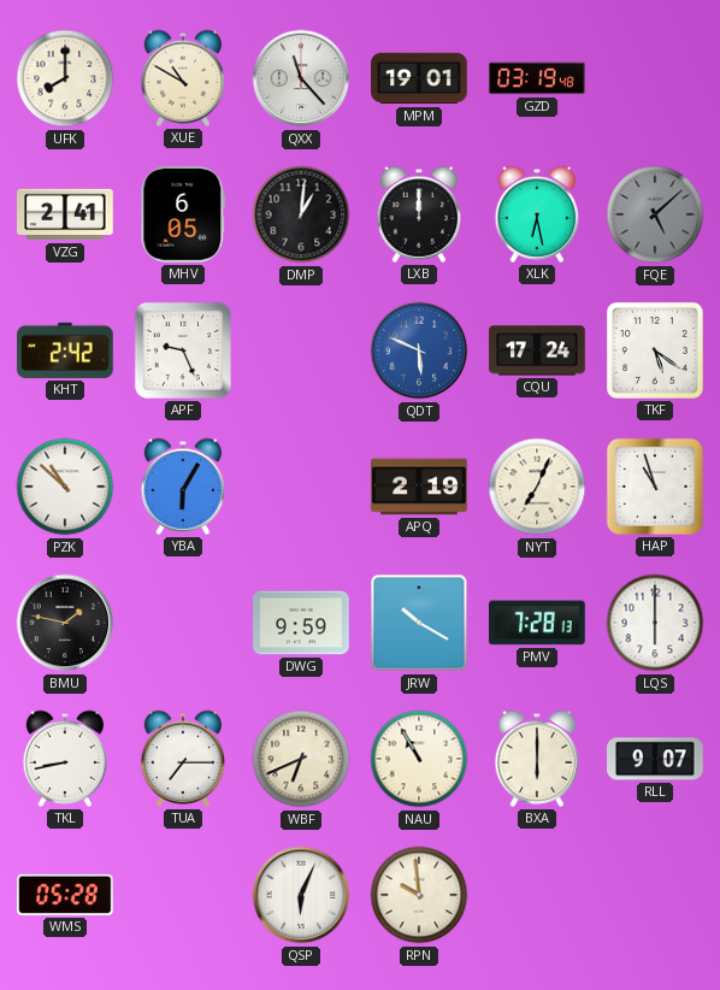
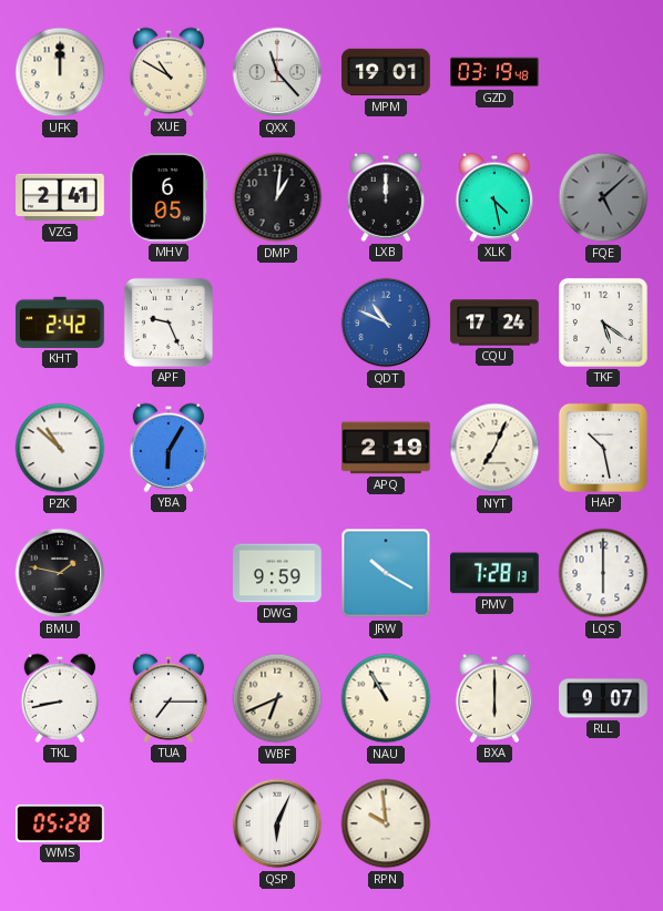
UFK: 8:00 -> 12:00 (60, 72)
XLK: 6:28 -> 4:28 (494, 197)
QDT: 5:49 -> 10:49 (386, 323)
HAP: 10:57 -> 10:28 (603, 448)
